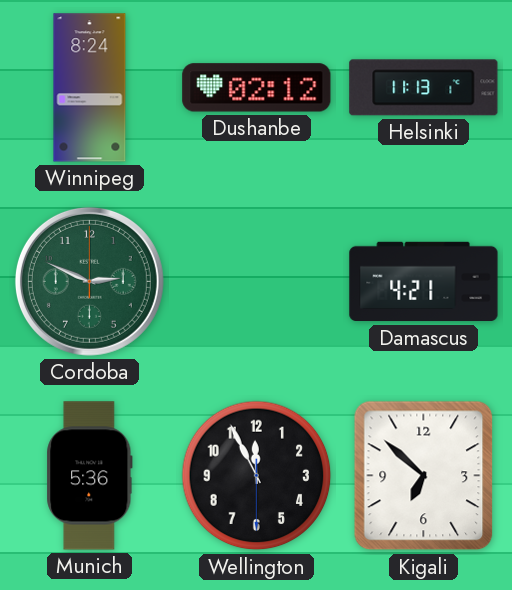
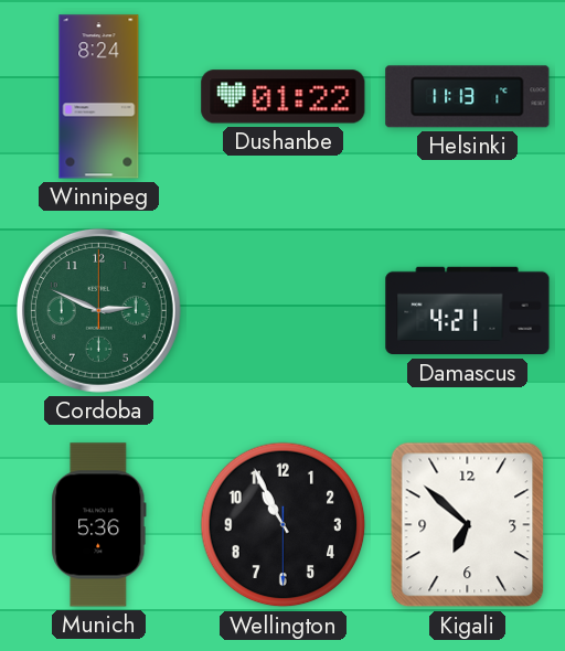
Dushanbe: 02:12 -> 01:22 (284, 97)
Wellington: 11:55 -> 10:55 (284, 525)
